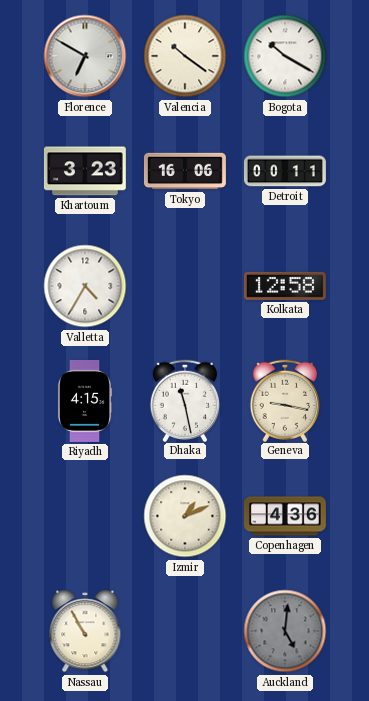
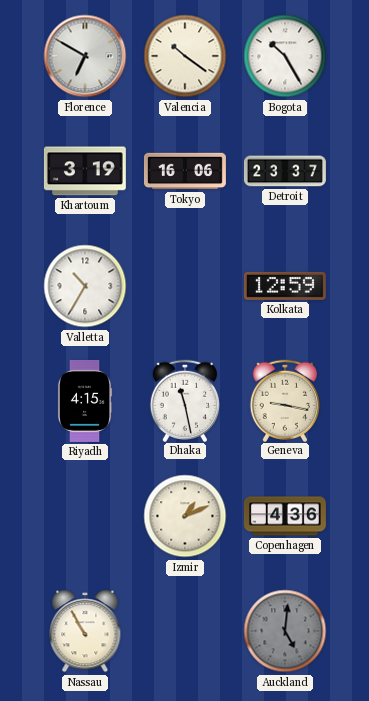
Bogota: 10:20 -> 10:25 (285, 56)
Khartoum: 3:23 -> 3:19 (85, 171)
Detroit: 00:11 -> 23:37 (285, 171)
Valletta: 4:35 -> 10:35 (85, 286)
Kolkata: 12:58 -> 12:59 (285, 286)
